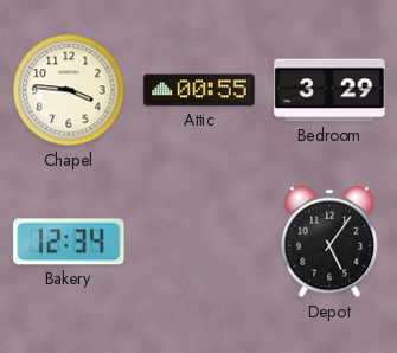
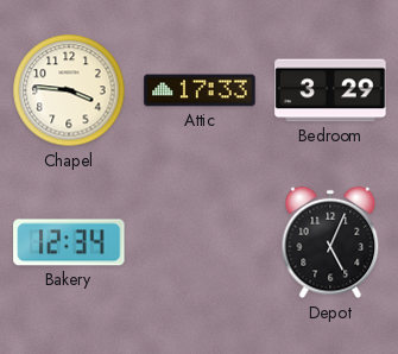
Attic: 00:55 -> 17:33 (200, 90)
Depot: 5:06 -> 5:04 (330, 242)
